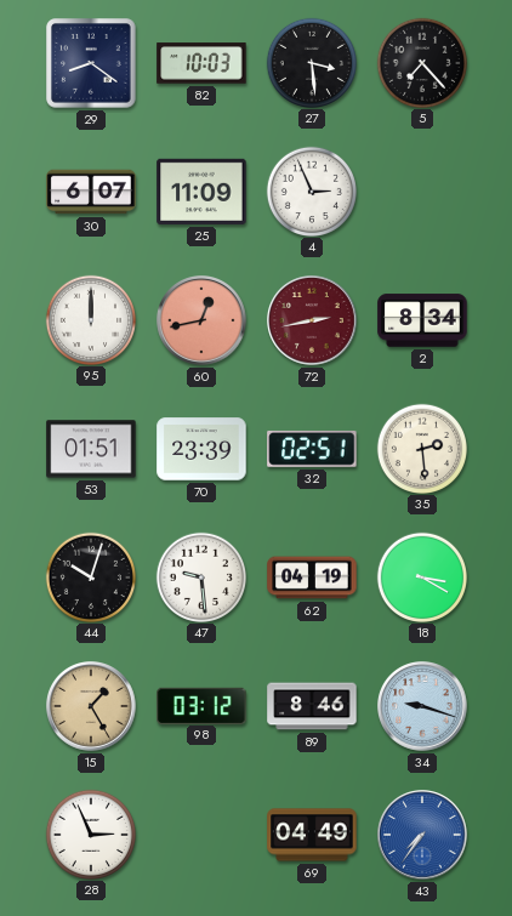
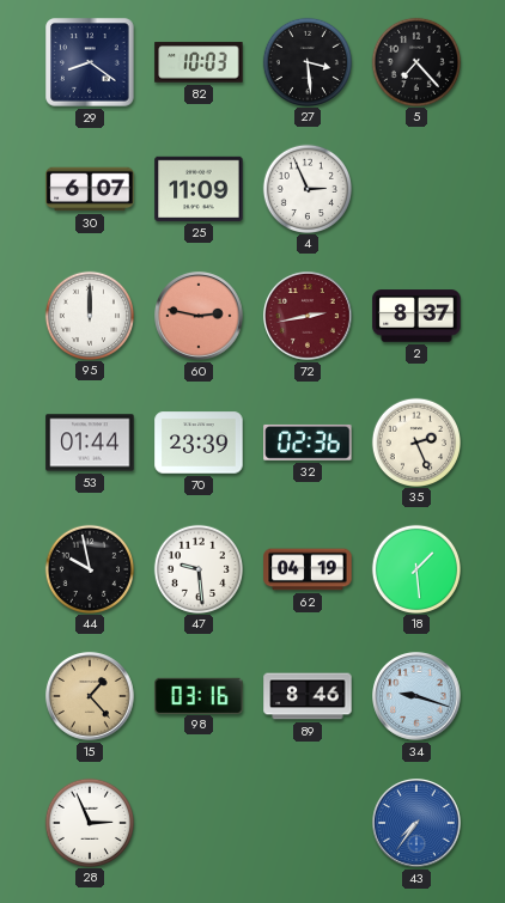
60: 12:43 -> 2:47 (200, 317)
2: 8:34 -> 8:37 (416, 316)
53: 01:51 -> 01:44 (90, 443)
32: 02:51 -> 02:36 (308, 443)
35: 2:29 -> 2:26 (415, 441)
44: 10:03 -> 9:58 (89, 568)
18: 3:20 -> 1:29 (415, 568)
15: 1:25 -> 1:23 (91, 697)
98: 03:12 -> 03:16 (199, 695)
69: 04:49 -> none (312, 835)
